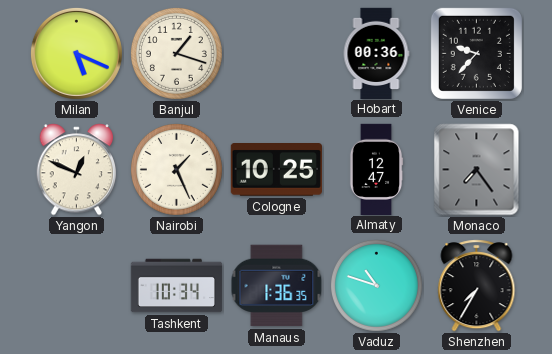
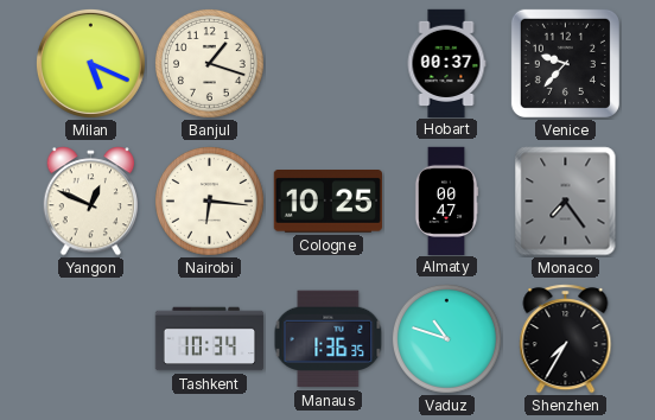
Hobart: 00:36 -> 00:37 (446, 63)
Nairobi: 1:26 -> 6:16 (209, 201)
Almaty: 12:47 -> 00:47 (446, 201)
